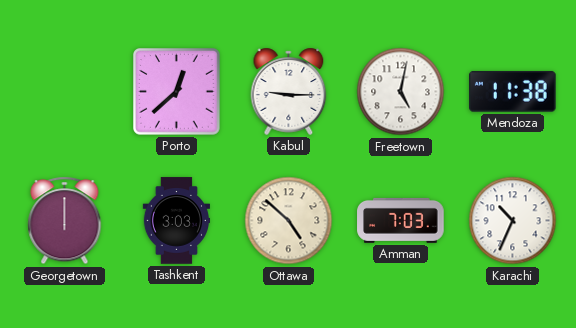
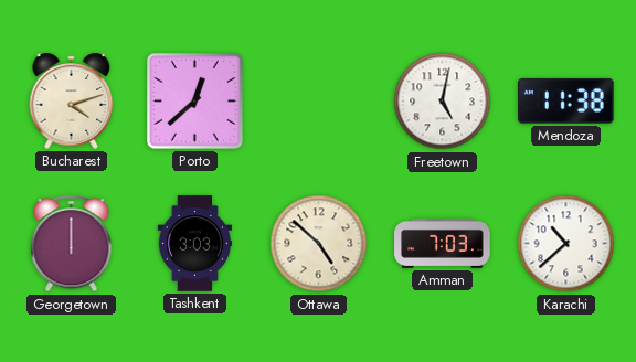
Bucharest: none -> 4:12 (72, 100)
Kabul: 9:15 -> none (289, 91)
Karachi: 10:34 -> 10:38 (566, 244)
